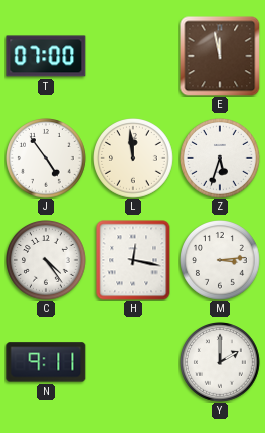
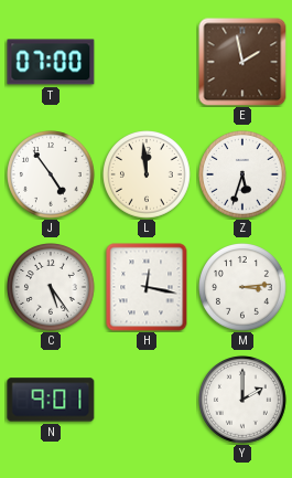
E: 11:58 -> 1:58 (242, 62)
C: 4:24 -> 5:24 (52, 288)
N: 9:11 -> 9:01 (51, 400)
